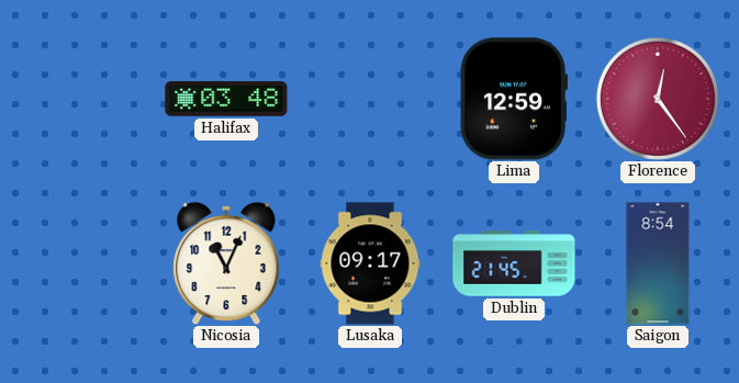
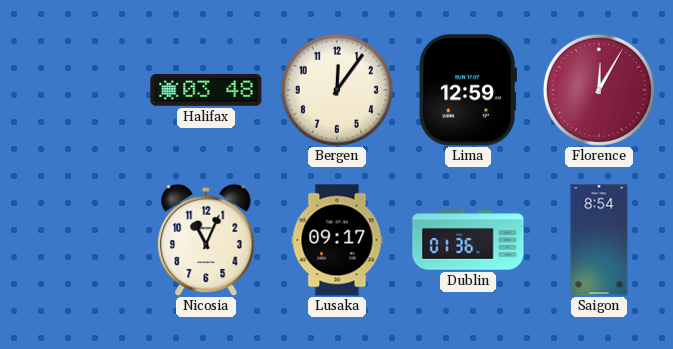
Bergen: none -> 12:06 (337, 90)
Florence: 12:24 -> 12:05 (599, 90)
Dublin: 21:45 -> 01:36 (468, 240)
